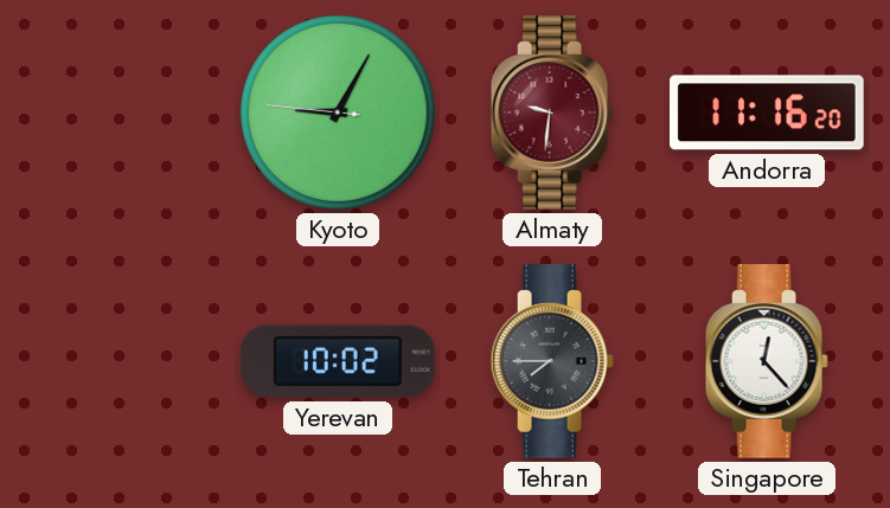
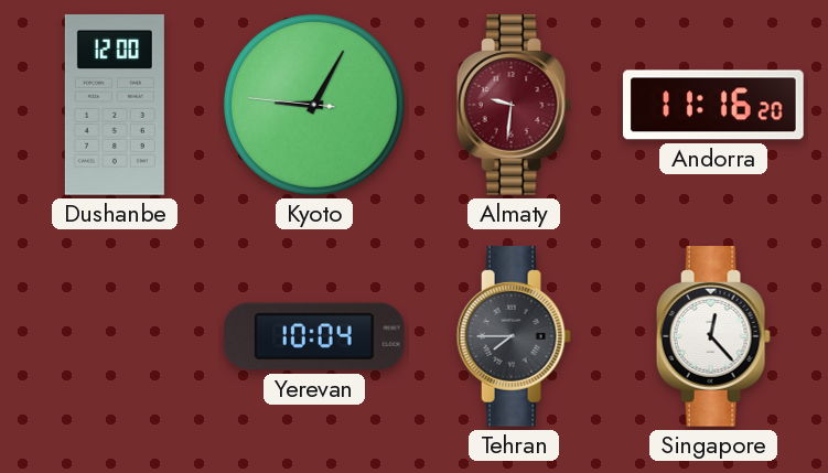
Dushanbe: none -> 12:00 (115, 106)
Yerevan: 10:02 -> 10:04 (314, 336)
